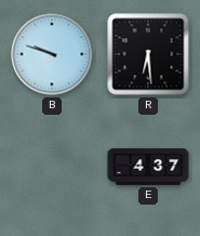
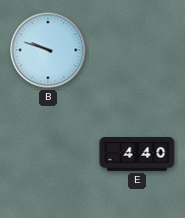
R: 6:29 -> none (148, 54)
E: 4:37 -> 4:40 (137, 154)
